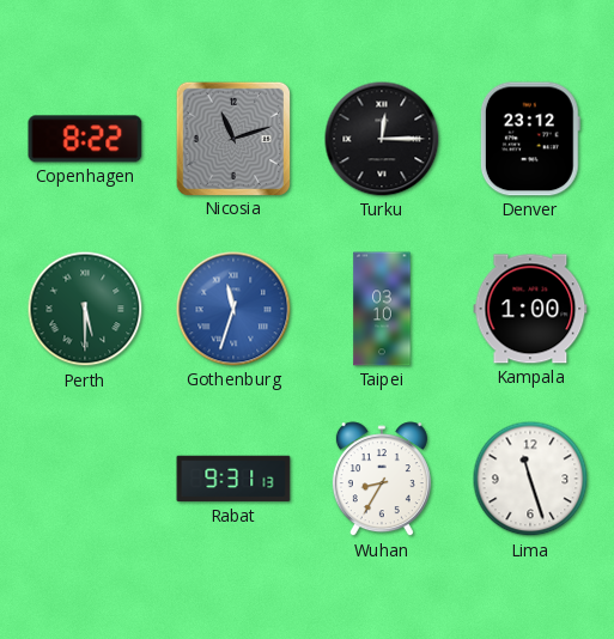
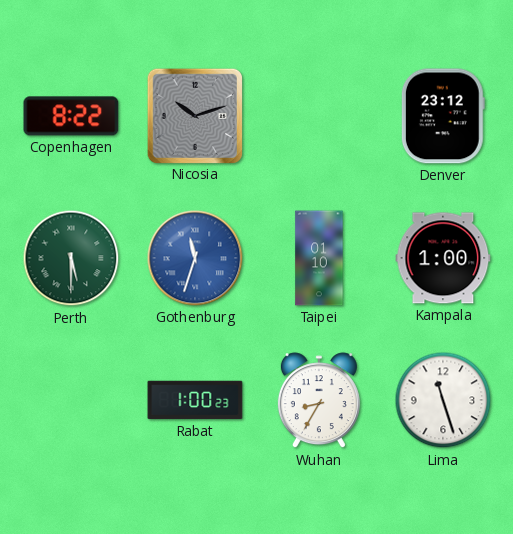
Nicosia: 11:12 -> 10:12 (194, 115)
Turku: 12:15 -> none (382, 139)
Taipei: 03:10 -> 01:10 (319, 258)
Rabat: 9:31 -> 1:00 (195, 400)
